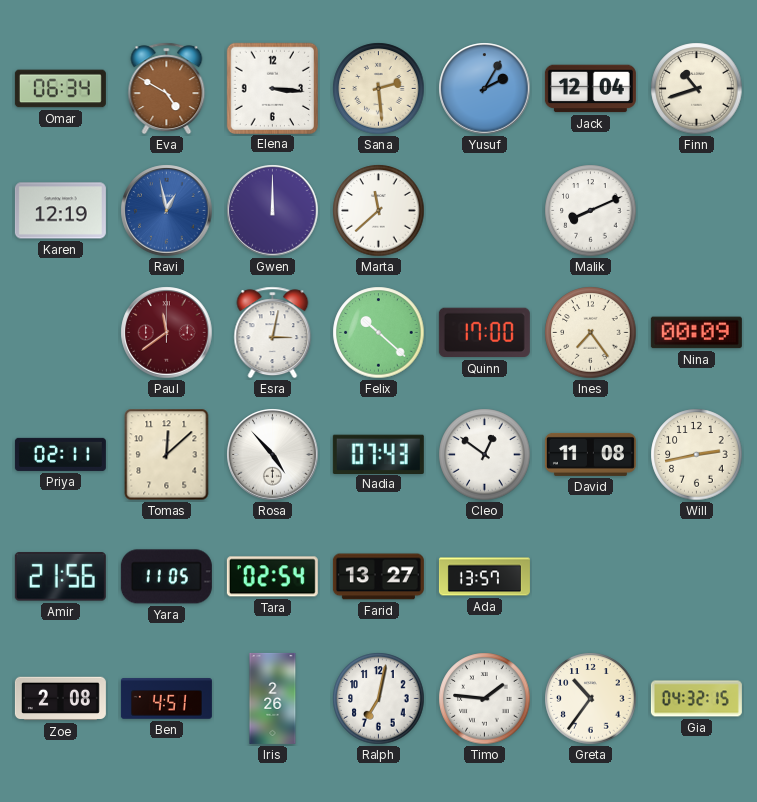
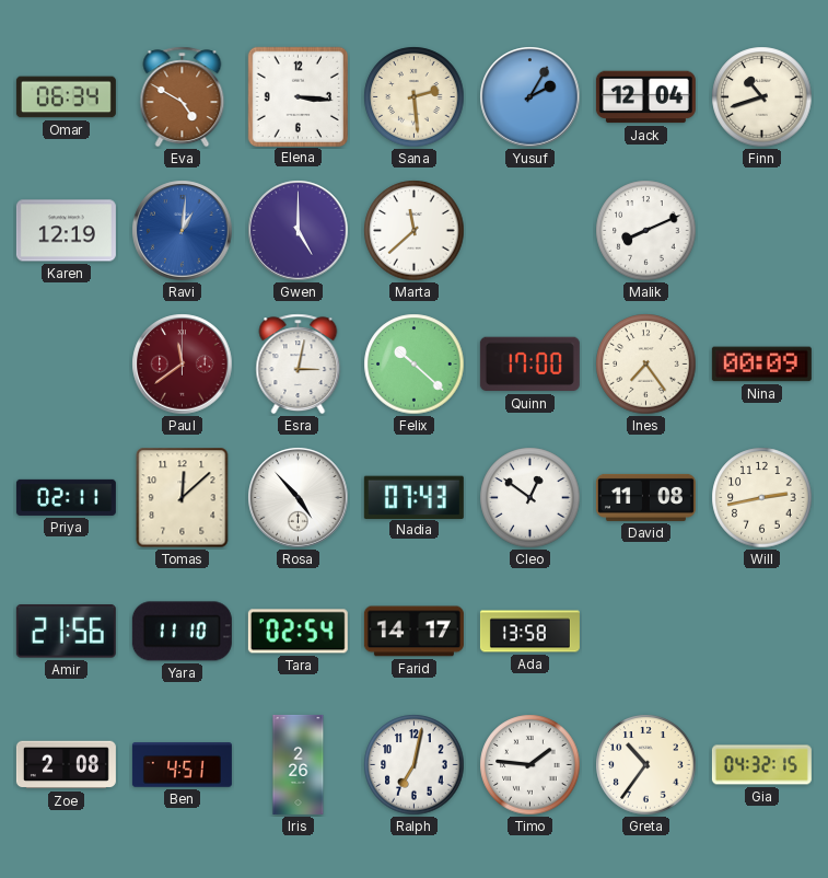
Ravi: 12:58 -> 1:01 (183, 231)
Gwen: 12:00 -> 5:00 (299, 231)
Yara: 11:05 -> 11:10 (182, 632)
Farid: 13:27 -> 14:17 (413, 632)
Ada: 13:57 -> 13:58 (529, 632)
